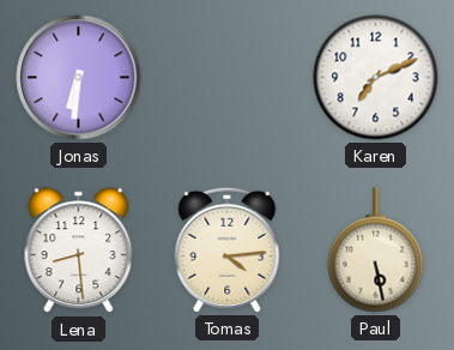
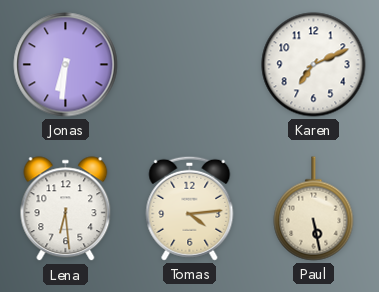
Lena: 8:29 -> 6:29 (66, 209)
